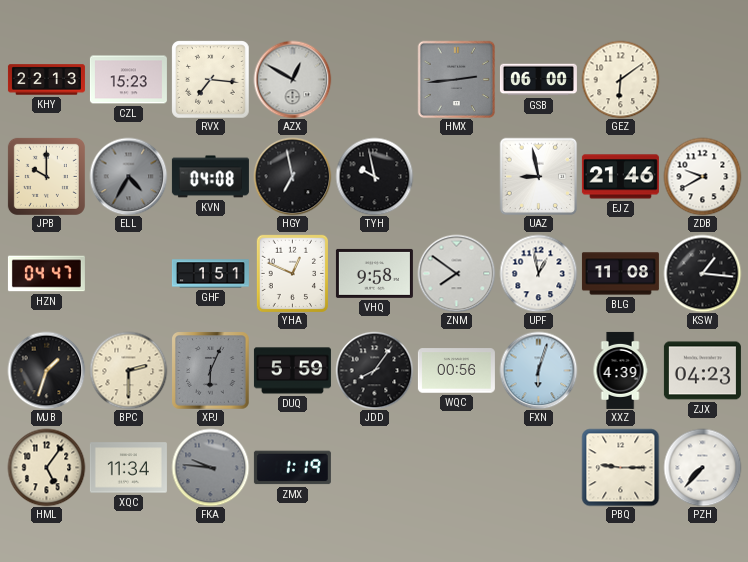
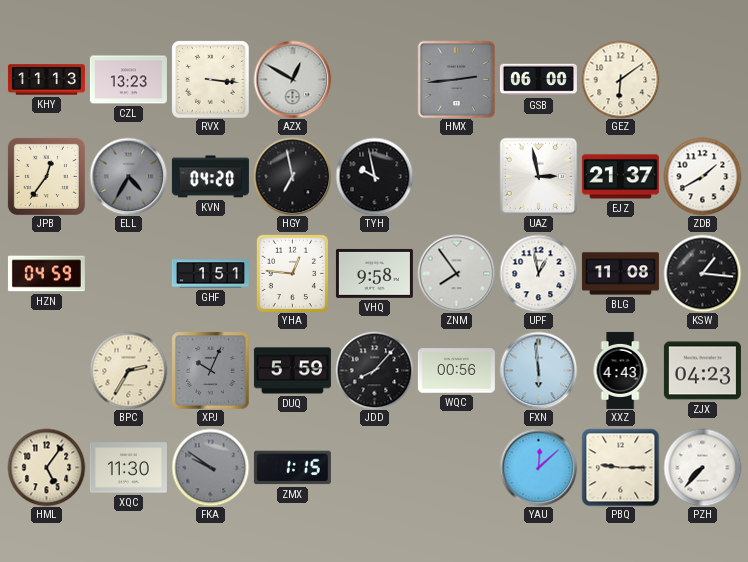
KHY: 22:13 -> 11:13 (46, 80)
CZL: 15:23 -> 13:23 (128, 80)
RVX: 7:16 -> 3:16 (210, 79)
JPB: 10:00 -> 12:36 (46, 176)
KVN: 04:08 -> 04:20 (210, 177)
UAZ: 8:58 -> 2:58 (538, 176)
EJZ: 21:46 -> 21:37 (620, 177)
ZDB: 9:40 -> 1:40 (702, 176)
HZN: 04:47 -> 04:59 (46, 274)
YHA: 12:49 -> 12:46 (292, 273)
ZNM: 7:51 -> 7:54 (456, 273)
MJB: 1:33 -> none (46, 370)
BPC: 2:30 -> 2:35 (128, 370)
XPJ: 6:04 -> 10:04 (210, 370)
JDD: 8:06 -> 8:07 (374, 370)
FXN: 6:03 -> 5:59 (538, 370)
XXZ: 4:39 -> 4:43 (620, 370)
XQC: 11:34 -> 11:30 (128, 468)
FKA: 9:46 -> 9:51 (210, 467)
ZMX: 1:19 -> 1:15 (292, 468)
YAU: none -> 12:08 (538, 467)
